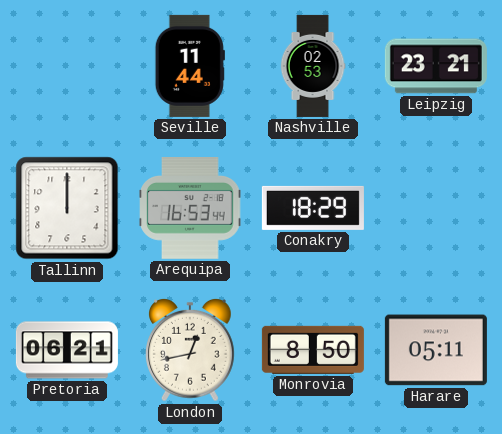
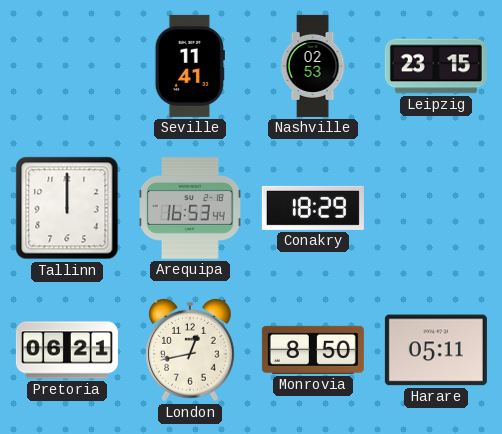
Seville: 11:44 -> 11:41 (190, 66)
Leipzig: 23:21 -> 23:15 (436, 66)
